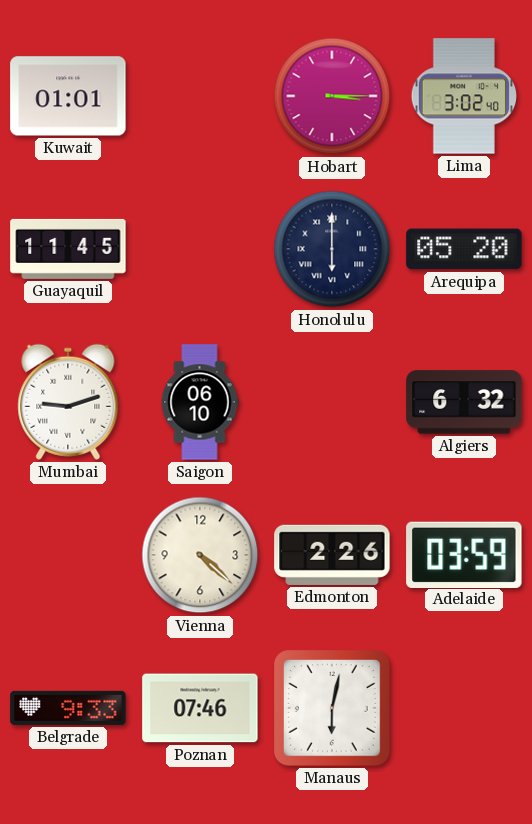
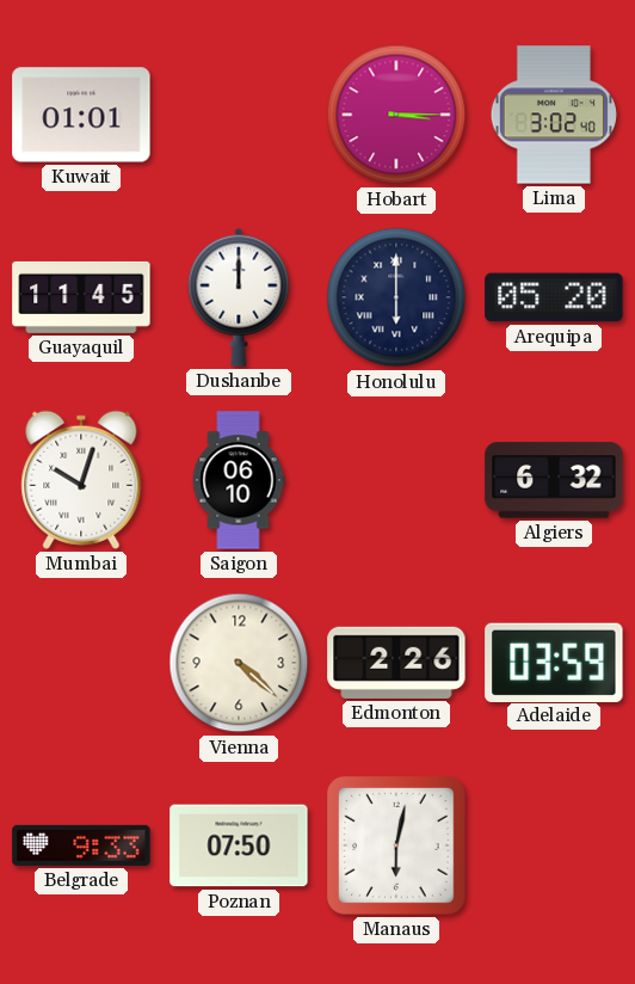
Dushanbe: none -> 12:00 (239, 297)
Mumbai: 9:12 -> 10:03 (81, 480)
Poznan: 07:46 -> 07:50 (239, 845)
